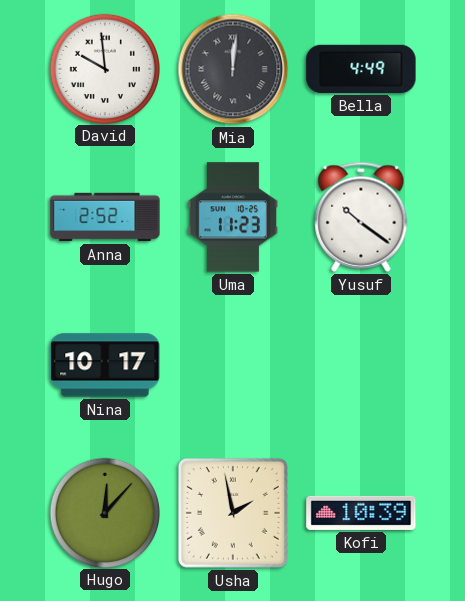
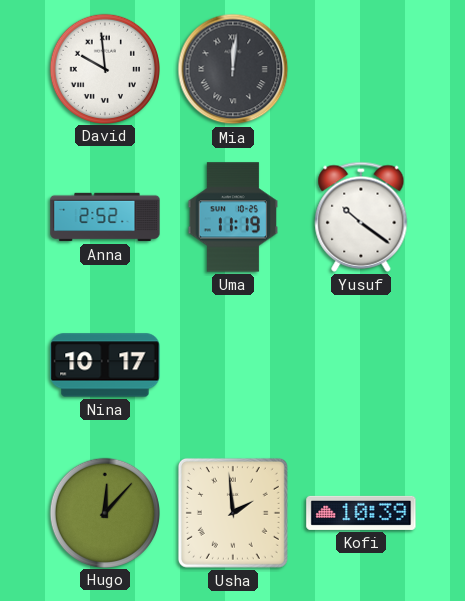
Bella: 4:49 -> none (361, 69)
Uma: 11:23 -> 11:19 (232, 217)
Usha: 1:58 -> 1:59 (233, 513)
